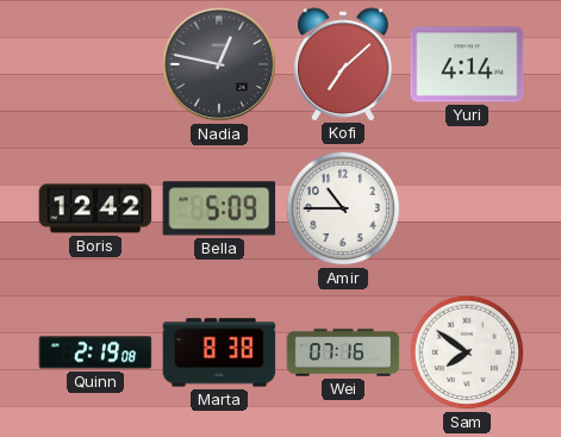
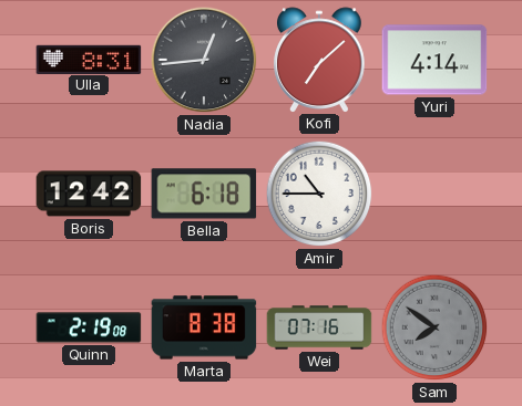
Ulla: none -> 8:31 (89, 59)
Nadia: 12:47 -> 12:44 (204, 60)
Bella: 5:09 -> 6:18 (204, 194)
Sam dial: white -> grey (434, 327)
